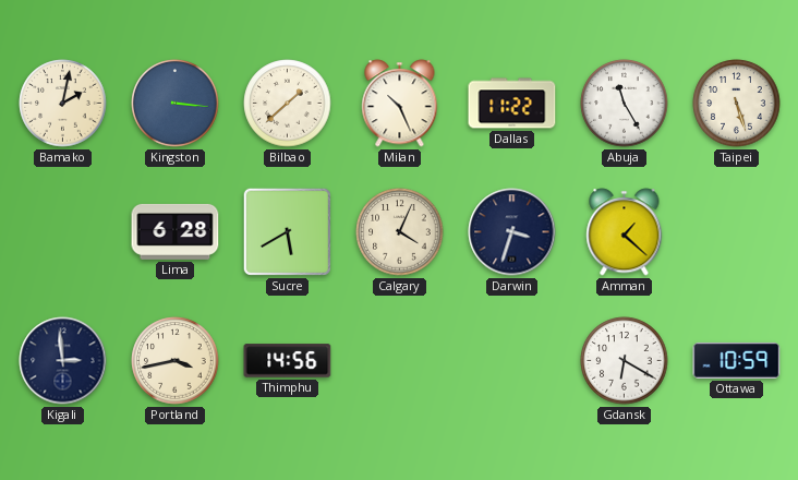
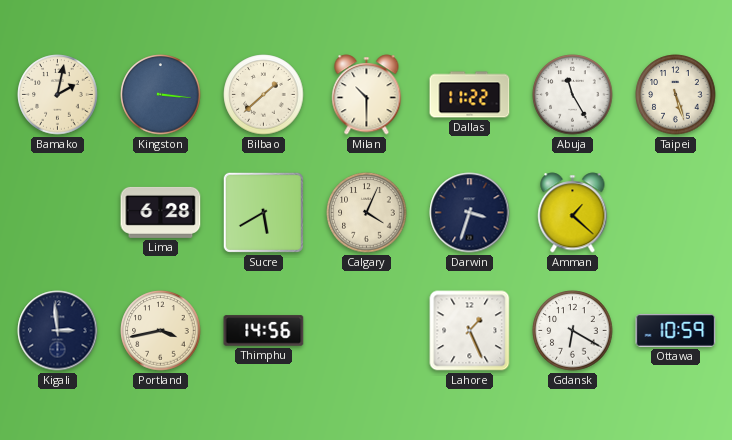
Milan: 10:26 -> 10:30 (367, 95)
Lahore: none -> 1:26 (470, 331)
